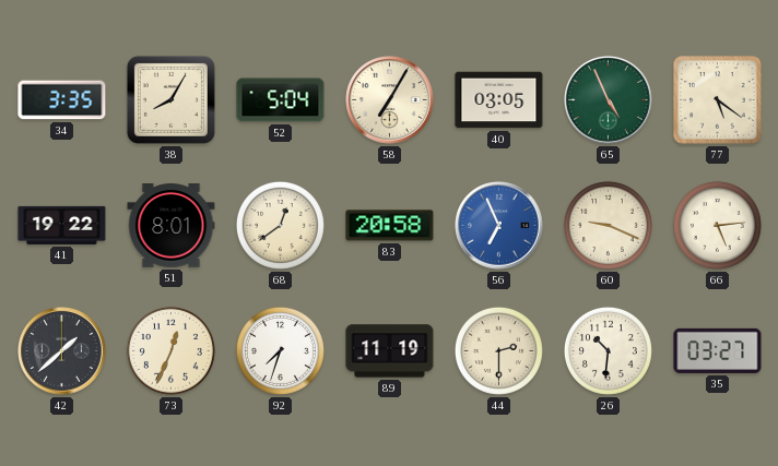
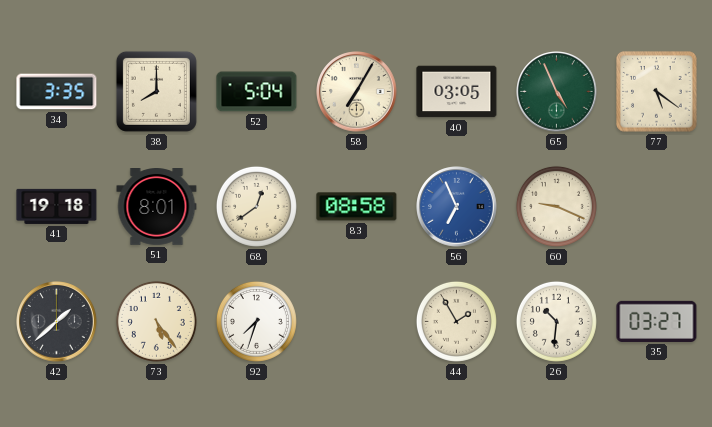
38: 8:05 -> 8:00 (156, 91)
41: 19:22 -> 19:18 (57, 206)
83: 20:58 -> 08:58 (357, 207)
66: 5:14 -> none (717, 225)
73: 12:34 -> 5:24 (156, 321)
89: 11:19 -> none (390, 351)
44: 2:30 -> 1:55 (456, 321)
